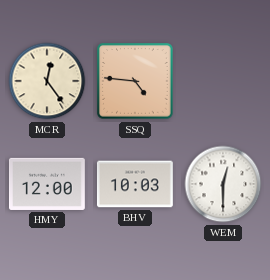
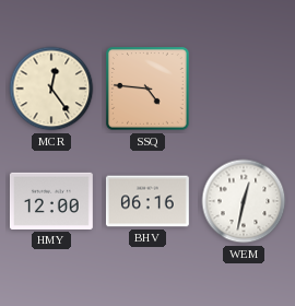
BHV: 10:03 -> 06:16 (147, 201)
WEM: 12:30 -> 12:32 (244, 201)
